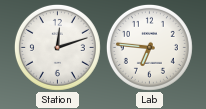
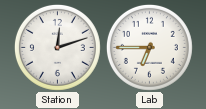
Lab: 6:46 -> 6:45 (149, 47)
